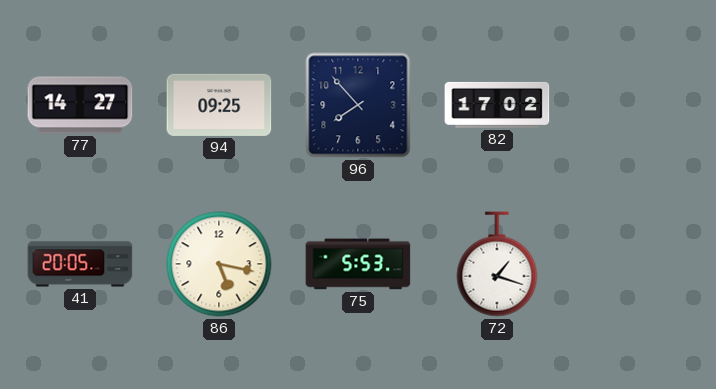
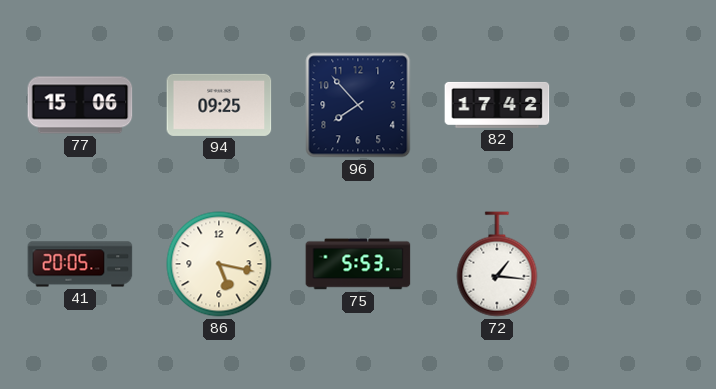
77: 14:27 -> 15:06 (80, 105)
82: 17:02 -> 17:42 (497, 105)
72: 1:18 -> 1:16 (497, 264)
